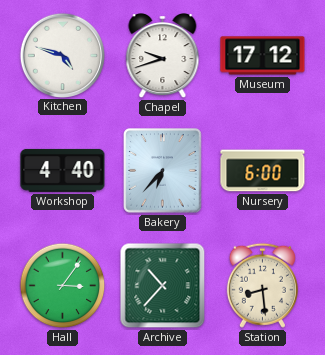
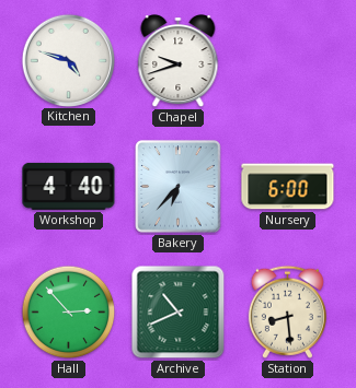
Museum: 17:12 -> none (263, 56)
Hall: 3:06 -> 2:53 (69, 313)
Archive: 10:37 -> 10:41 (179, 313)
